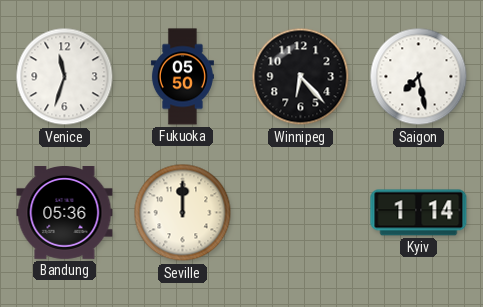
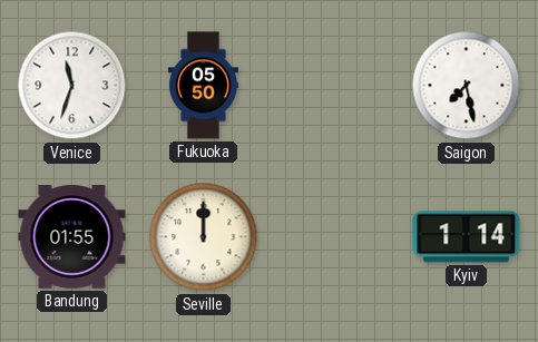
Winnipeg: 6:23 -> none (301, 77)
Bandung: 05:36 -> 01:55 (72, 237)
